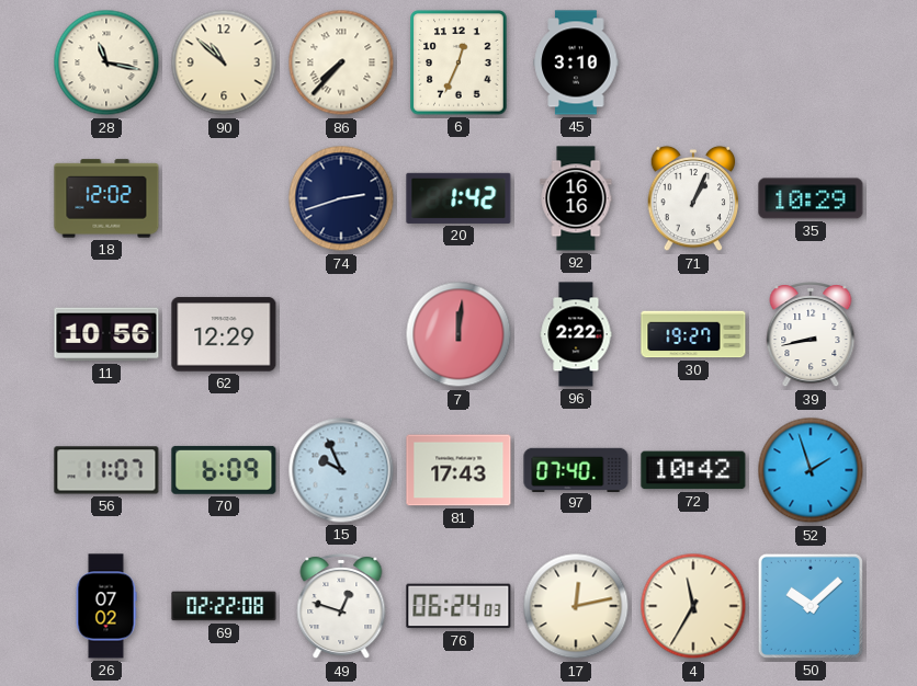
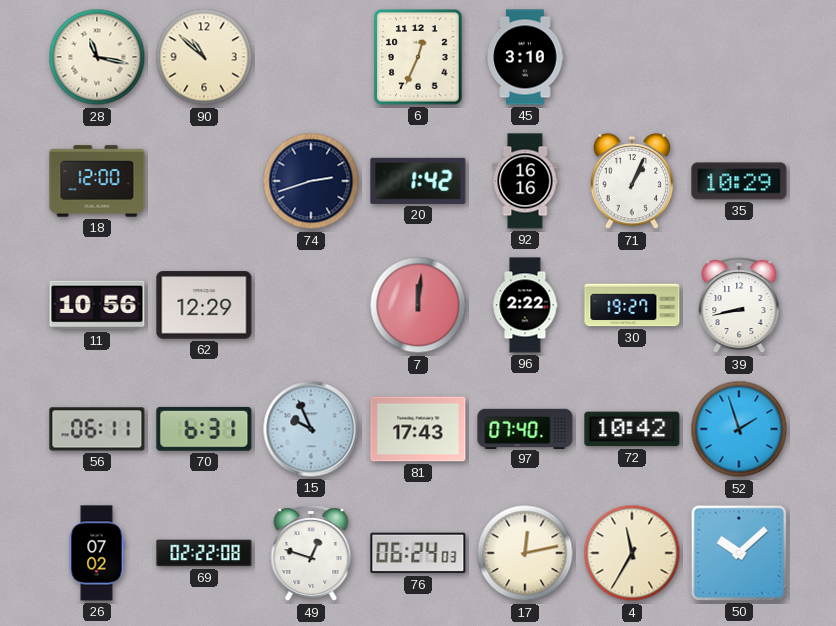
86: 7:37 -> none (341, 62)
18: 12:02 -> 12:00 (97, 181)
56: 11:07 -> 06:11 (97, 429)
70: 6:09 -> 6:31 (204, 429)
